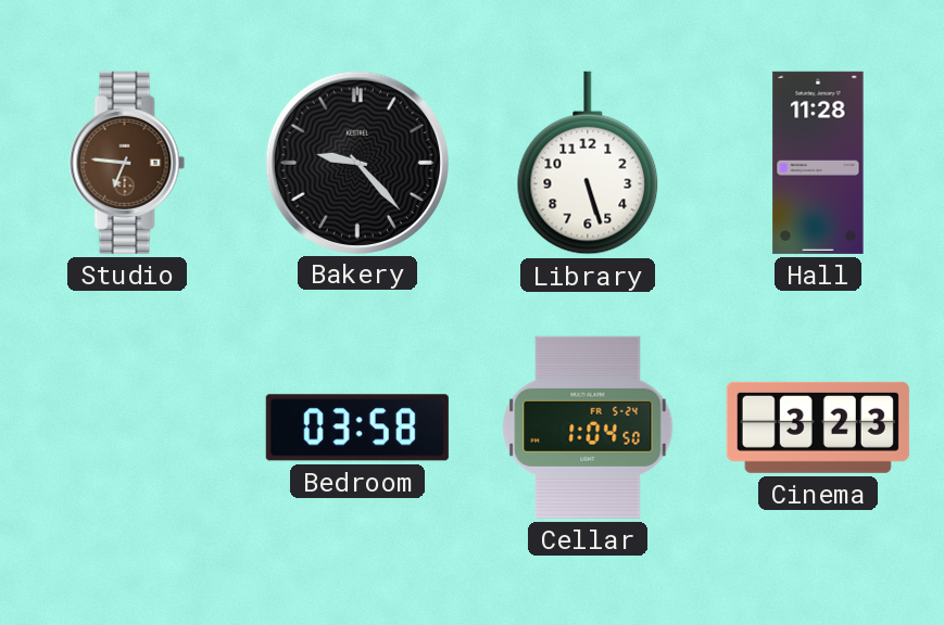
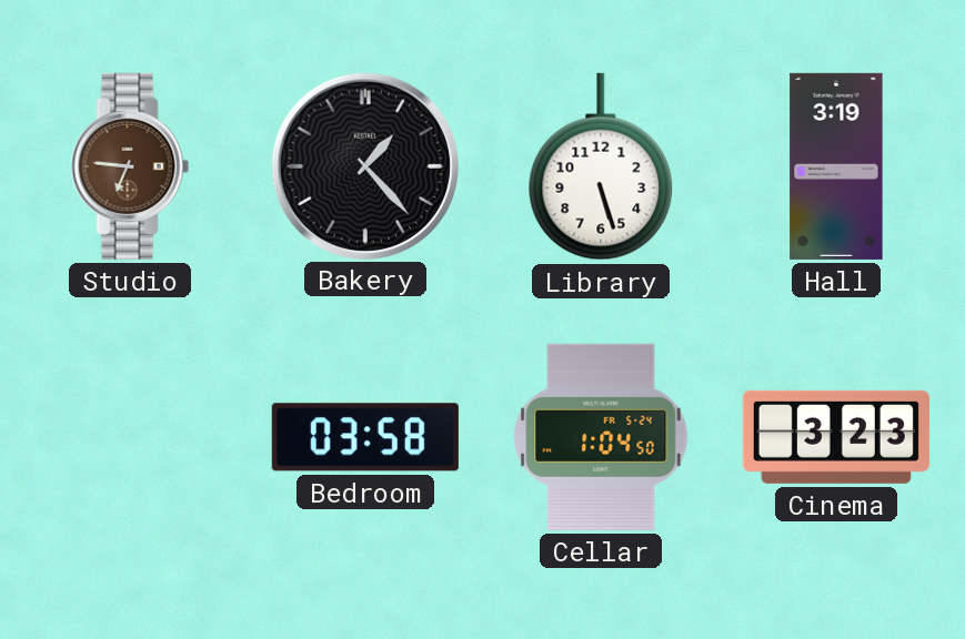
Bakery: 9:23 -> 1:23 (364, 165)
Hall: 11:28 -> 3:19 (836, 166)
